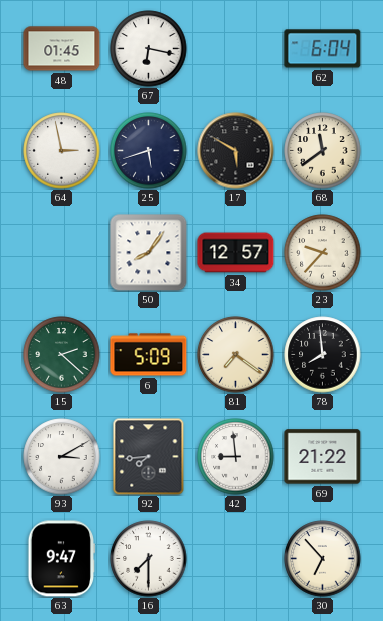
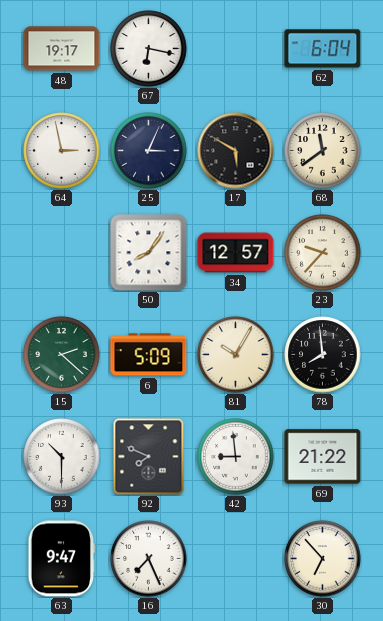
48: 01:45 -> 19:17 (62, 49)
25: 5:42 -> 3:04 (149, 151)
81: 7:21 -> 10:05 (236, 355)
93: 3:10 -> 10:30 (62, 457)
92: 7:44 -> 7:49 (149, 457)
16: 7:30 -> 7:26 (149, 559)
